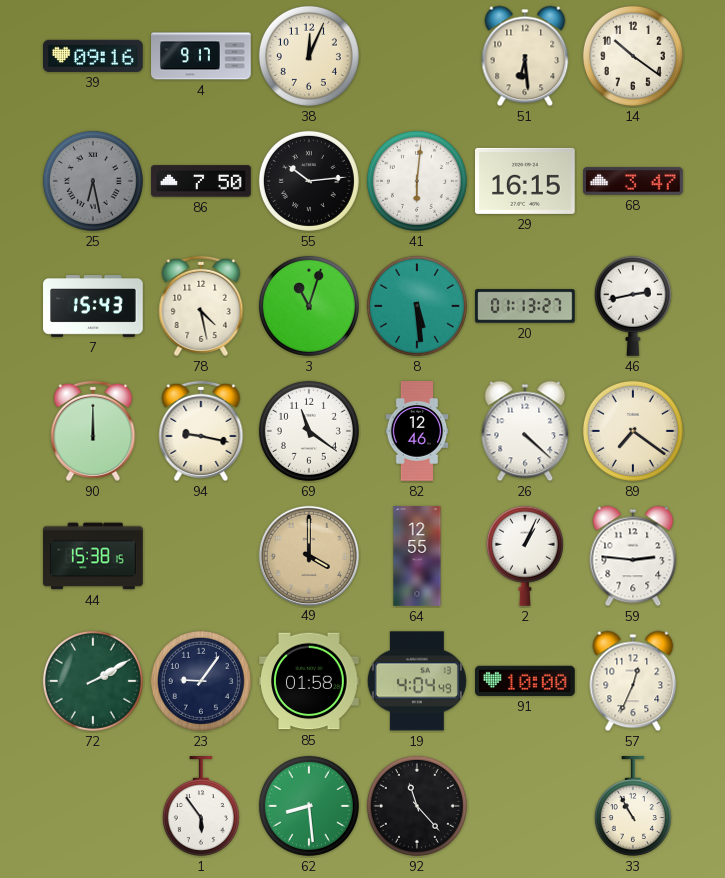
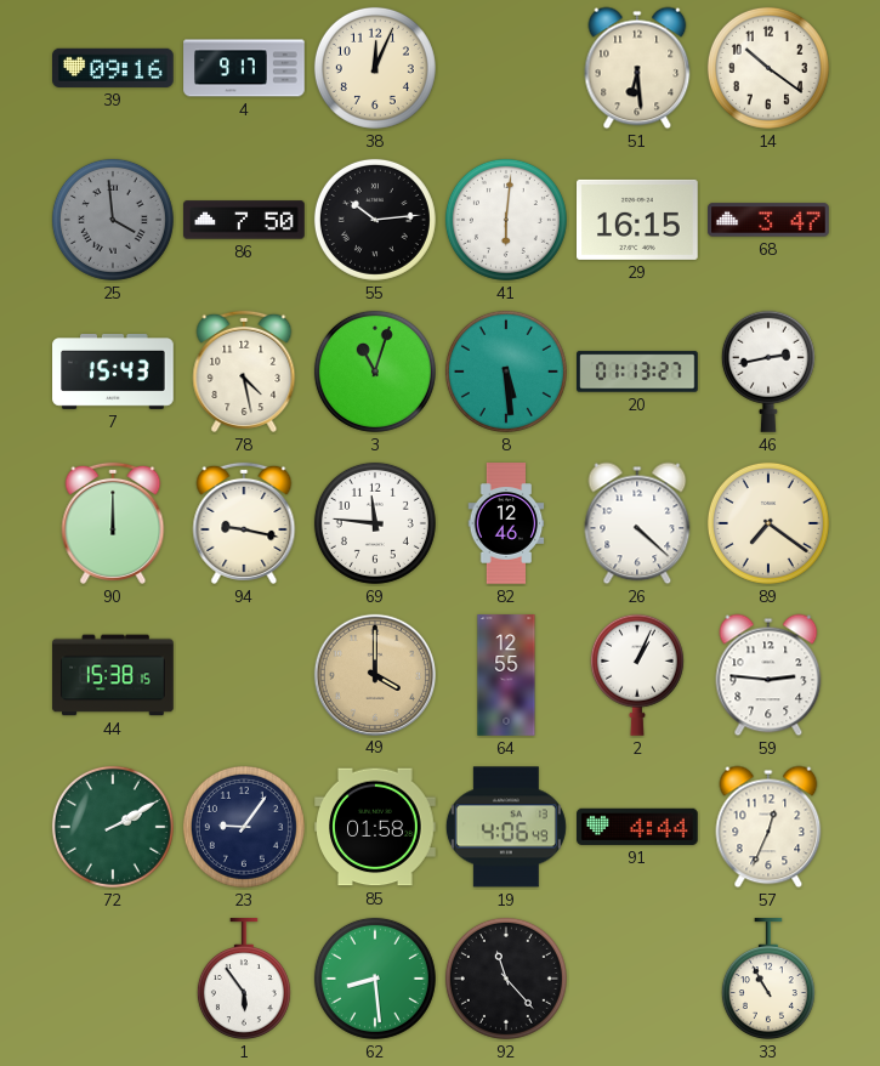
25: 6:28 -> 3:59 (113, 220)
69: 11:21 -> 11:46 (375, 523)
19: 4:04 -> 4:06 (506, 827)
91: 10:00 -> 4:44 (638, 827)
